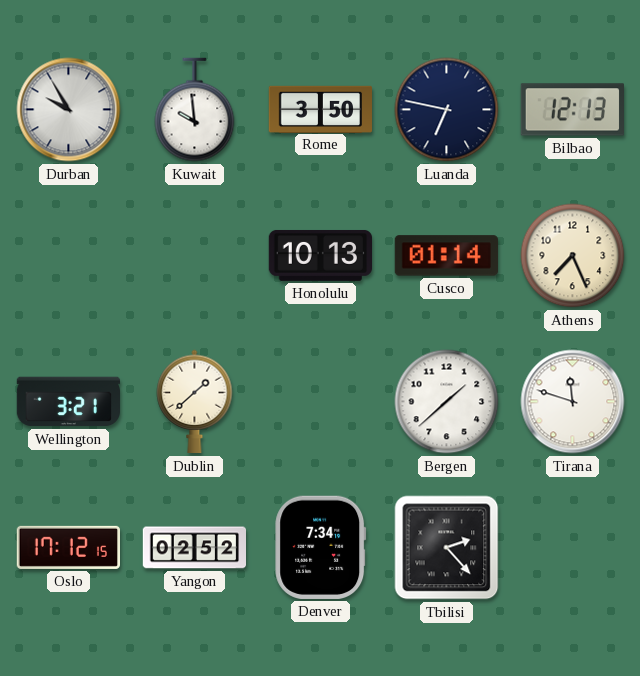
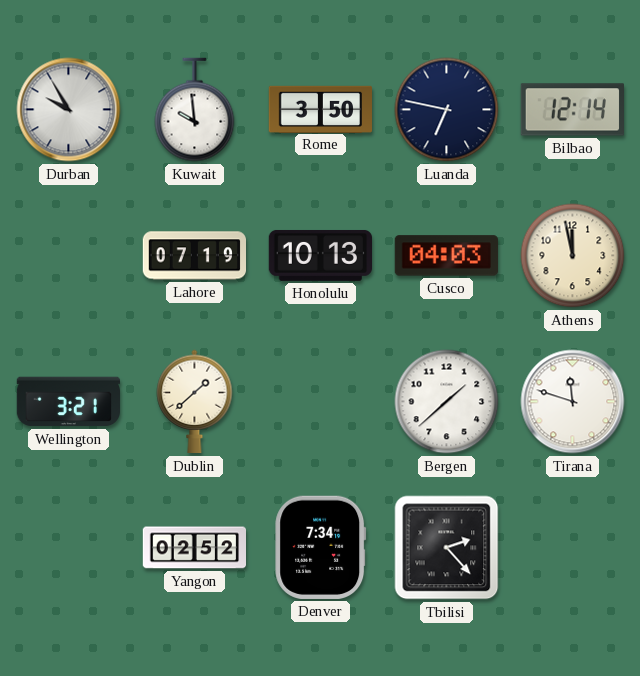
Bilbao: 12:13 -> 12:14 (572, 110)
Lahore: none -> 07:19 (195, 256)
Cusco: 01:14 -> 04:03 (446, 256)
Athens: 7:26 -> 11:58 (573, 256)
Oslo: 17:12 -> none (68, 547)
